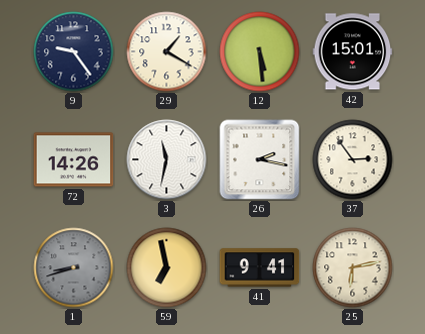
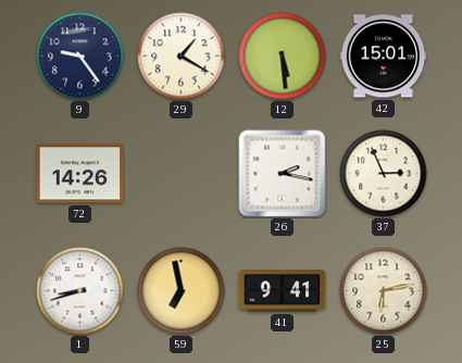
3: 11:32 -> none (167, 160)
37: 2:54 -> 2:56 (384, 174)
1 dial: grey -> white (80, 291)
